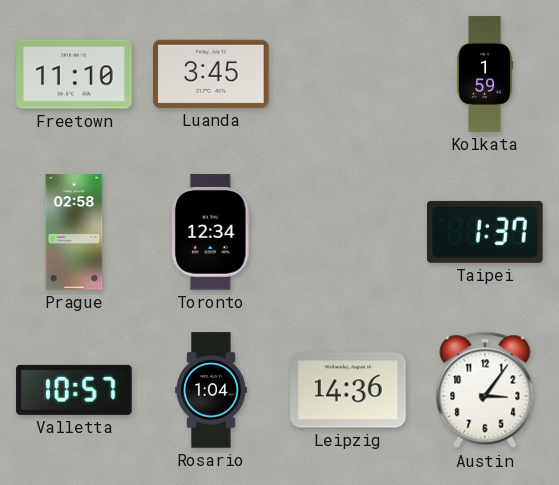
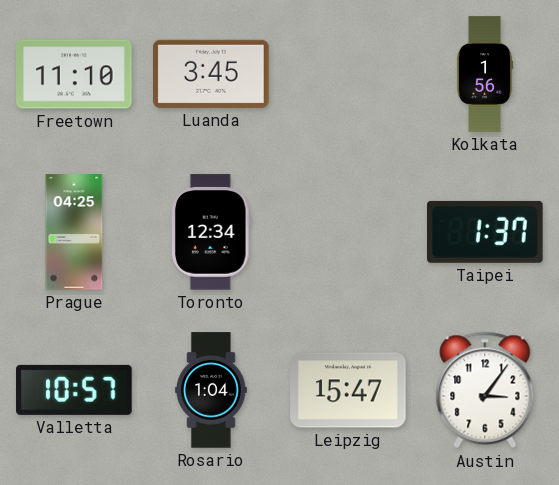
Kolkata: 1:59 -> 1:56 (485, 74)
Prague: 02:58 -> 04:25 (74, 232)
Leipzig: 14:36 -> 15:47 (348, 390)
